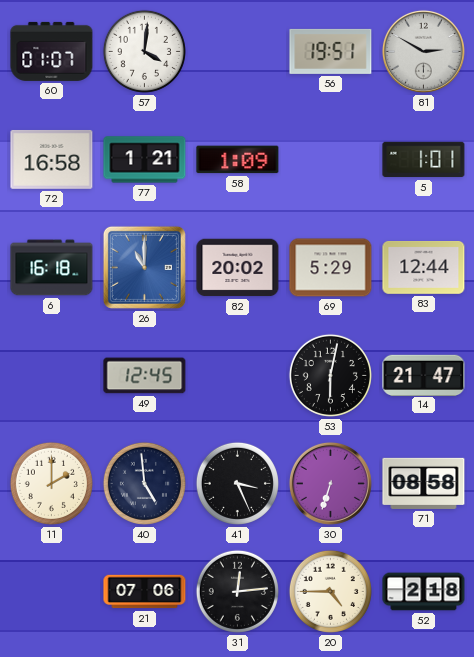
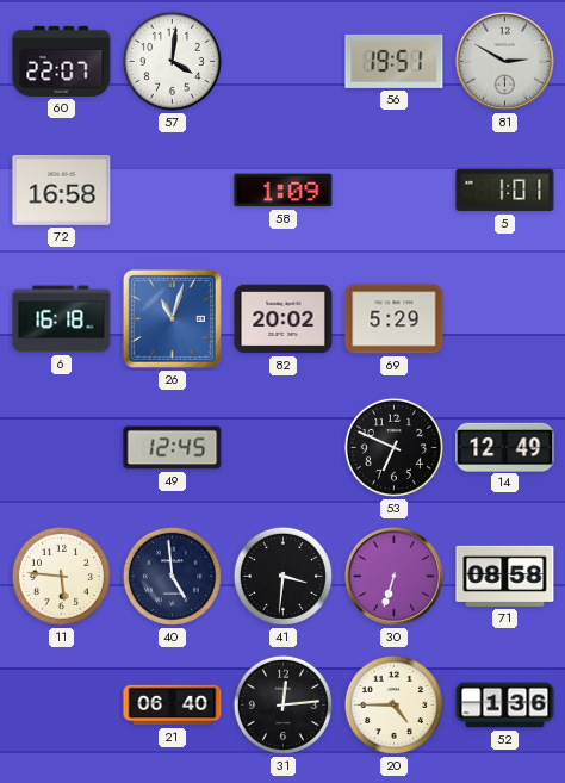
60: 01:07 -> 22:07 (62, 61)
77: 1:21 -> none (145, 160)
26: 11:00 -> 11:03 (172, 318)
83: 12:44 -> none (424, 268)
53: 6:02 -> 6:49 (393, 447)
14: 21:47 -> 12:49 (505, 447)
11: 2:00 -> 5:46 (61, 576)
41: 3:26 -> 3:31 (282, 576)
21: 07:06 -> 06:40 (173, 706)
52: 2:18 -> 1:36 (505, 706)
